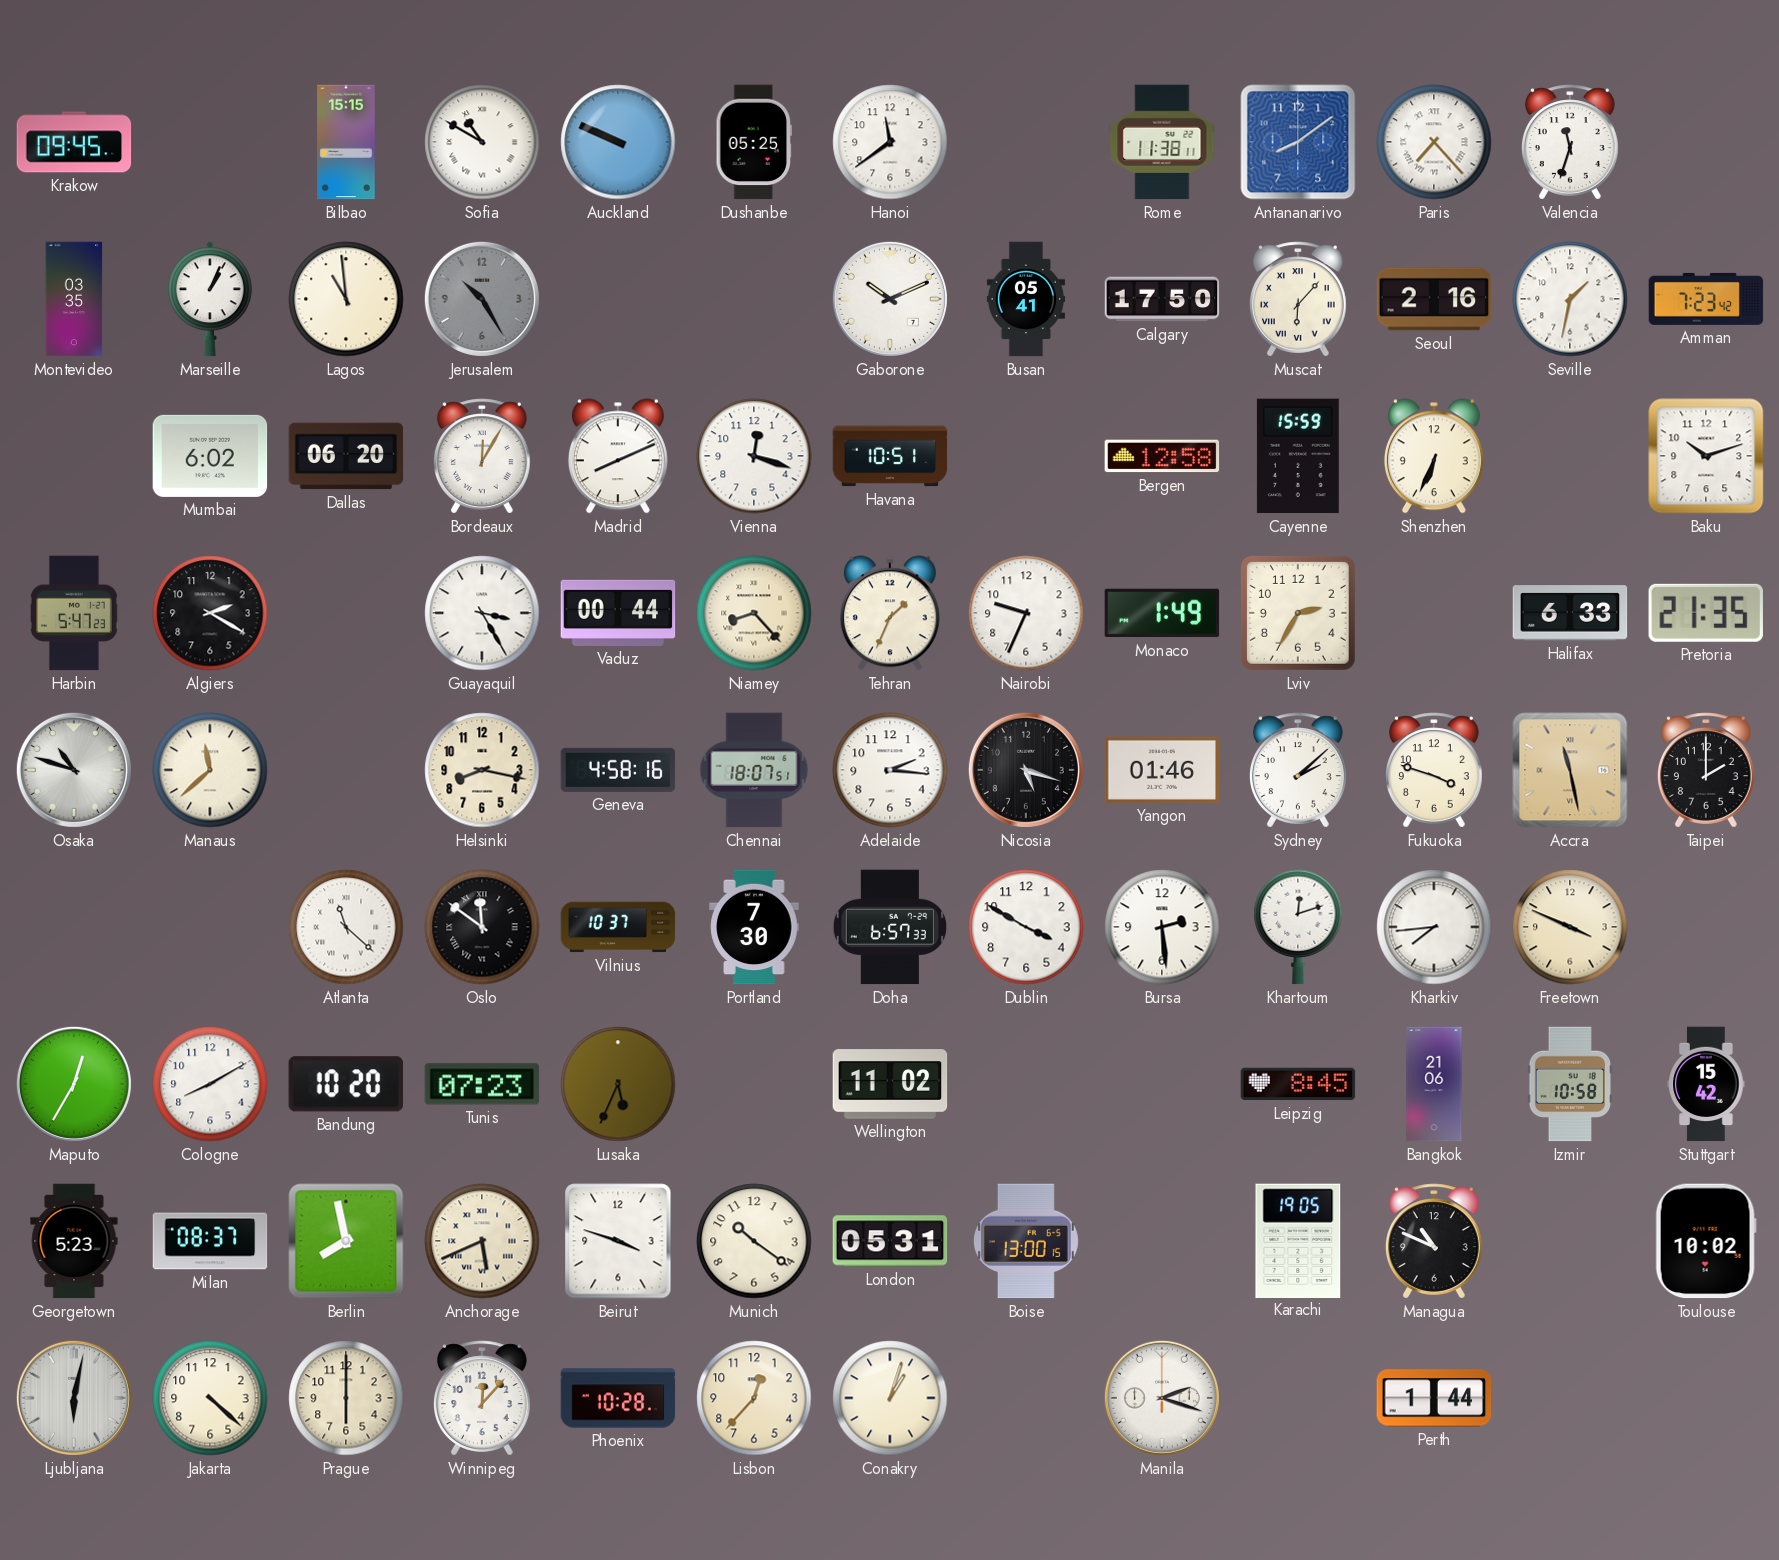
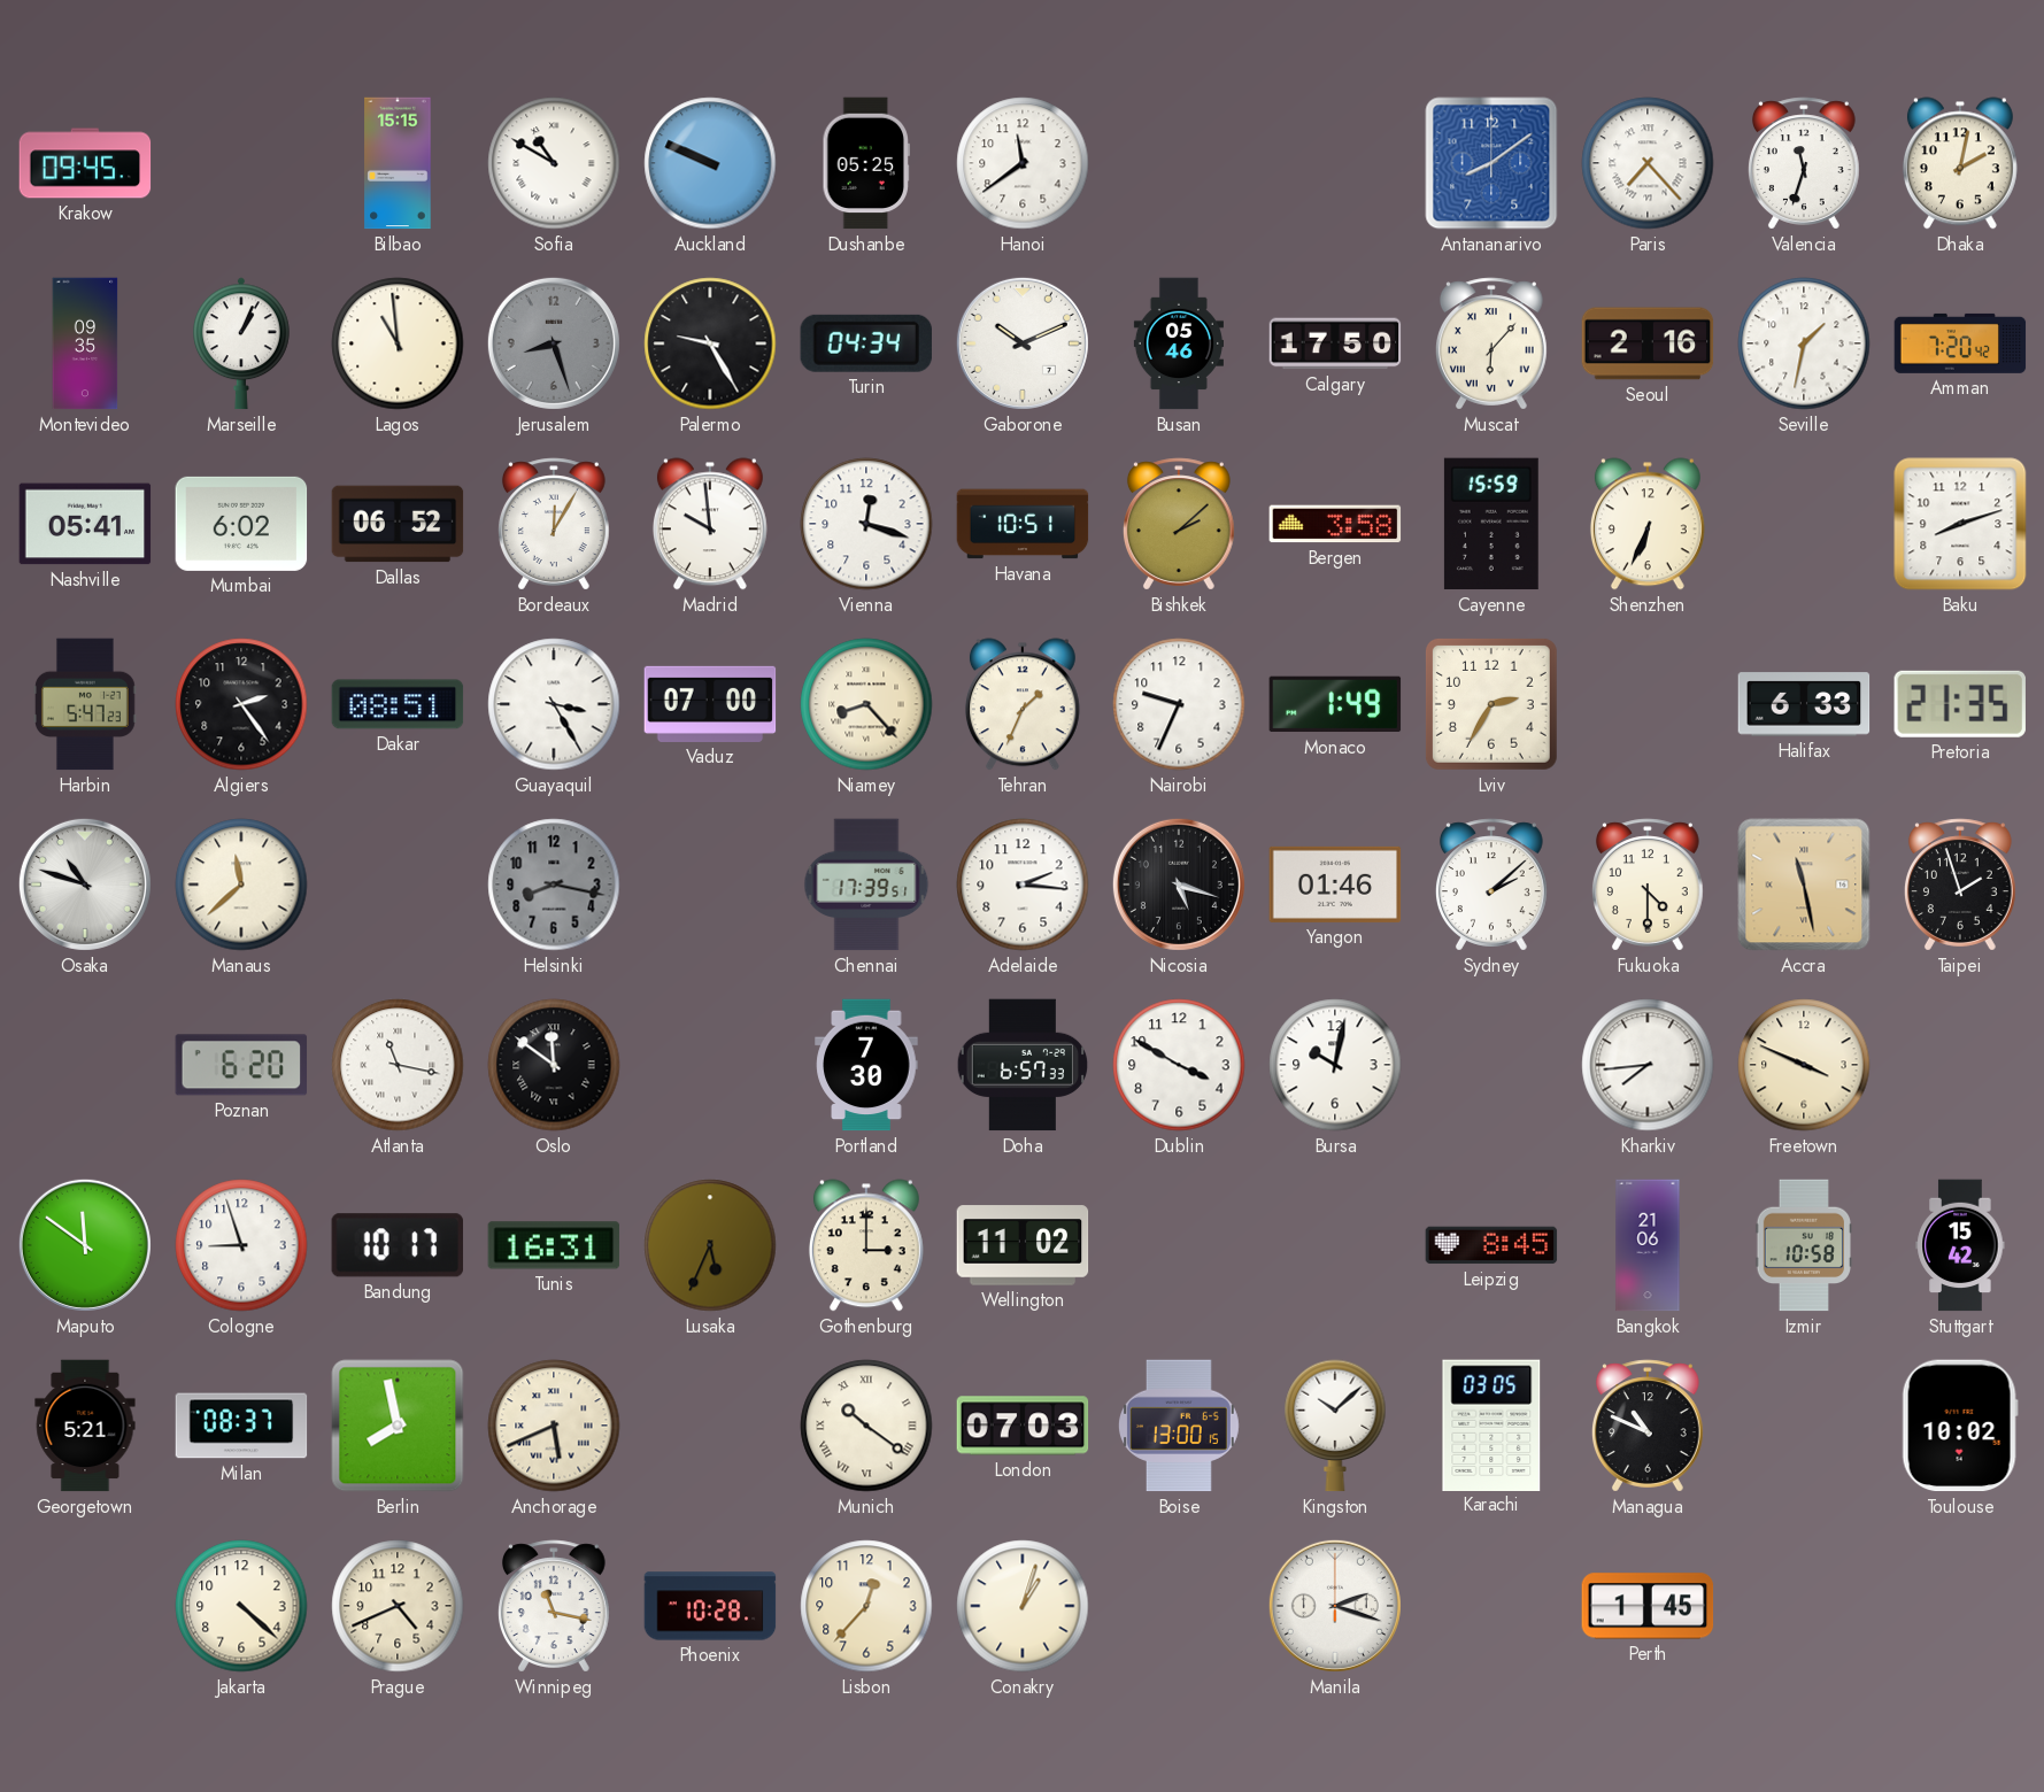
Rome: 11:38 -> none (1162, 142)
Dhaka: none -> 2:02 (1960, 163)
Montevideo: 03:35 -> 09:35 (85, 343)
Jerusalem: 10:25 -> 8:27 (554, 343)
Palermo: none -> 9:25 (710, 343)
Turin: none -> 04:34 (866, 343)
Busan: 05:41 -> 05:46 (1179, 343)
Amman: 7:23 -> 7:20 (1960, 343)
Nashville: none -> 05:41 (85, 524)
Dallas: 06:20 -> 06:52 (398, 524)
Madrid: 8:11 -> 9:59 (710, 524)
Bishkek: none -> 2:08 (1179, 524)
Bergen: 12:58 -> 3:58 (1335, 524)
Baku: 10:12 -> 8:12 (1960, 524)
Algiers: 2:20 -> 2:24 (241, 704)
Dakar: none -> 08:51 (398, 704)
Vaduz: 00:44 -> 07:00 (710, 704)
Helsinki dial: cream -> grey (554, 885)
Geneva: 4:58 -> none (618, 770)
Chennai: 18:07 -> 17:39 (866, 885)
Fukuoka: 3:48 -> 4:30 (1648, 885)
Taipei: 2:00 -> 1:57 (1960, 885)
Poznan: none -> 6:20 (241, 1065)
Atlanta: 11:22 -> 11:17 (398, 1065)
Vilnius: 10:37 -> none (618, 927)
Bursa: 2:29 -> 10:02 (1335, 1065)
Khartoum: 12:12 -> none (1298, 927)
Maputo: 12:35 -> 11:51 (85, 1245)
Cologne: 8:10 -> 8:57 (241, 1245)
Bandung: 10:20 -> 10:17 (398, 1245)
Tunis: 07:23 -> 16:31 (554, 1245)
Gothenburg: none -> 3:00 (866, 1245)
Georgetown: 5:23 -> 5:21 (85, 1426)
Beirut: 3:48 -> none (618, 1241)
Munich numerals: Arabic -> Roman (866, 1426)
London: 05:31 -> 07:03 (1023, 1426)
Kingston: none -> 10:08 (1335, 1426)
Karachi: 19:05 -> 03:05 (1491, 1424)
Ljubljana: 6:02 -> none (74, 1398)
Prague: 6:00 -> 4:41 (398, 1606)
Winnipeg: 12:07 -> 11:17 (554, 1606)
Perth: 1:44 -> 1:45 (1648, 1606)
